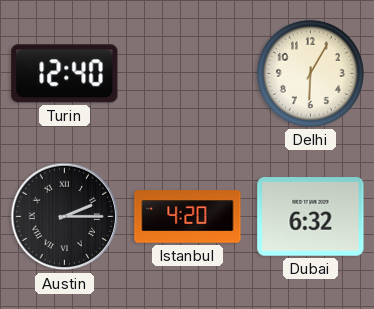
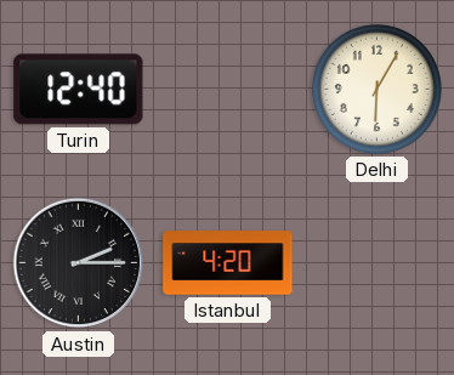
Dubai: 6:32 -> none (311, 217)
